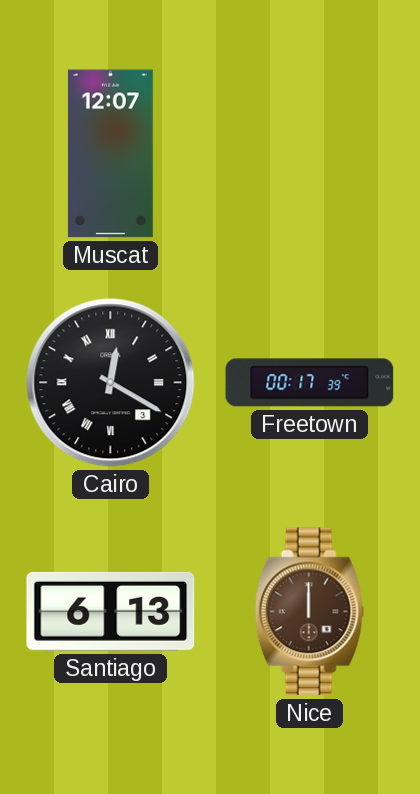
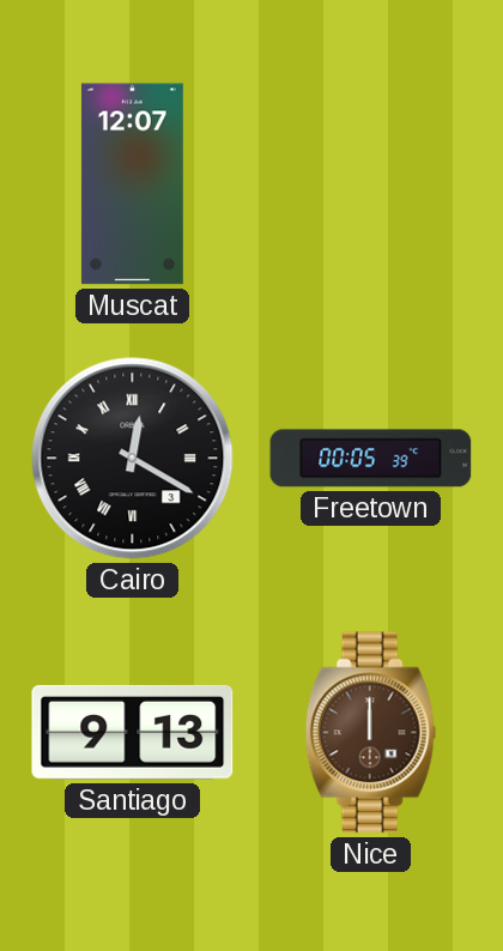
Freetown: 00:17 -> 00:05 (371, 459)
Santiago: 6:13 -> 9:13 (133, 732)
